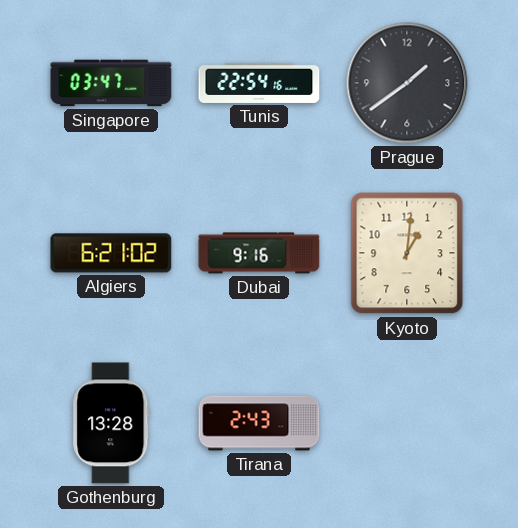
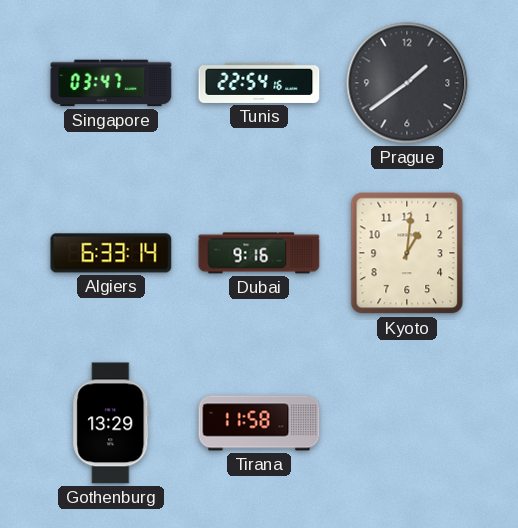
Algiers: 6:21 -> 6:33 (111, 253)
Gothenburg: 13:28 -> 13:29 (111, 423)
Tirana: 2:43 -> 11:58 (259, 423)
